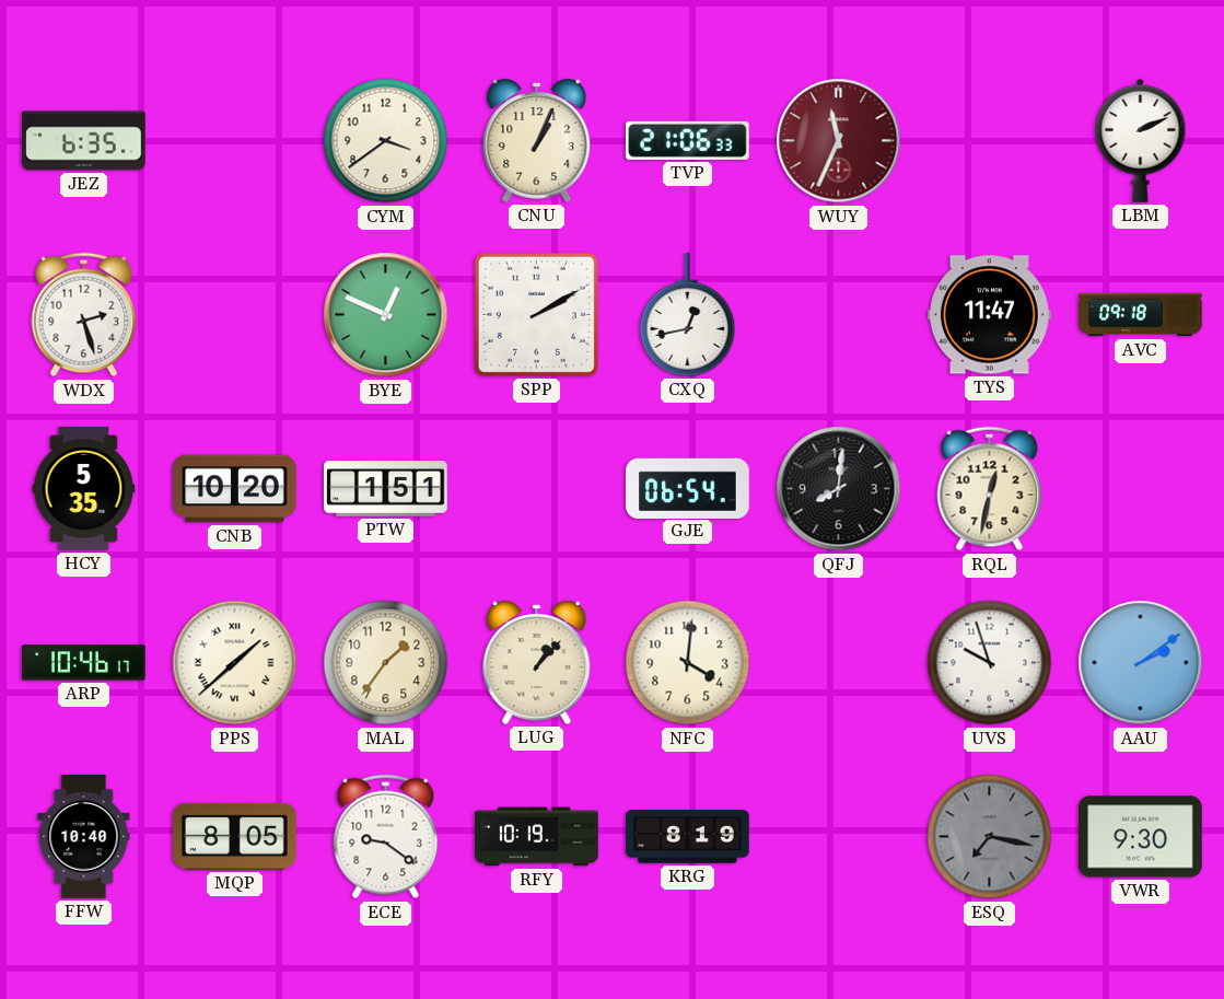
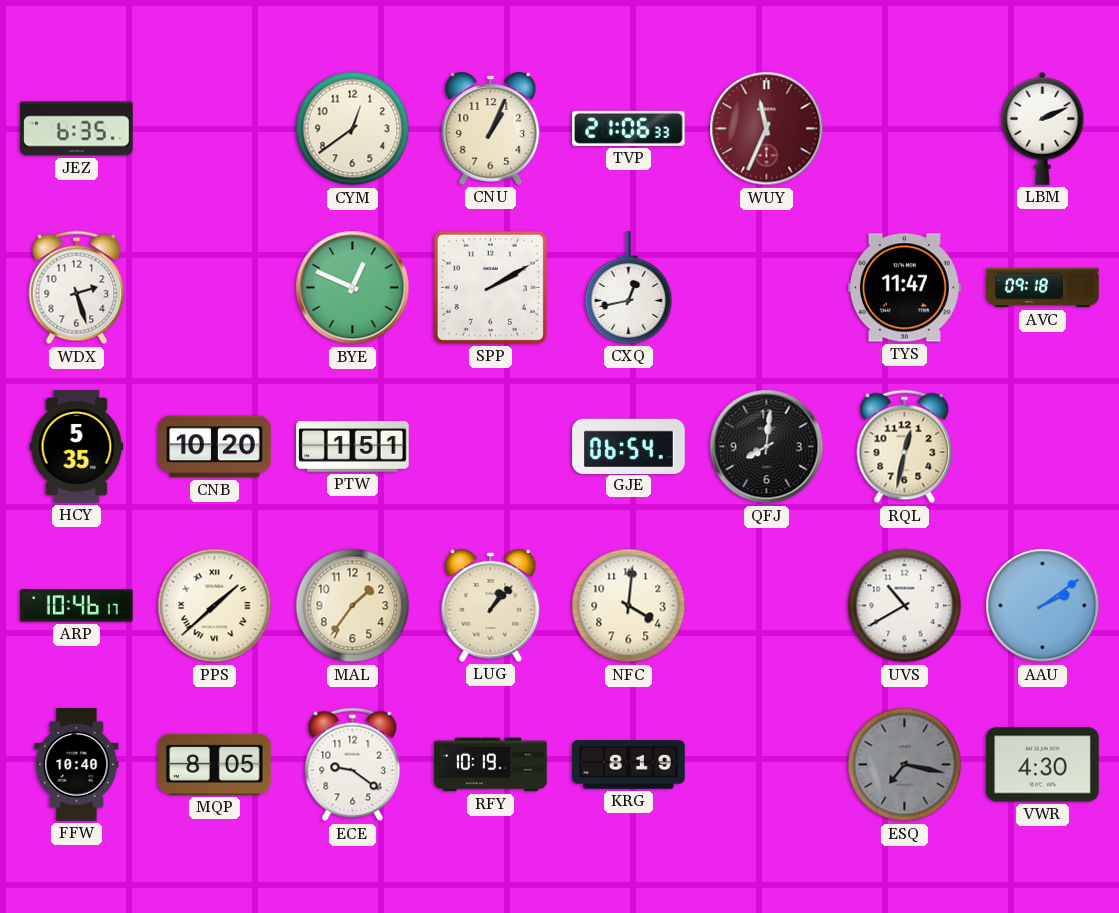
CYM: 3:39 -> 12:39 (353, 129)
UVS: 9:57 -> 10:40 (905, 606)
VWR: 9:30 -> 4:30 (1043, 765)
